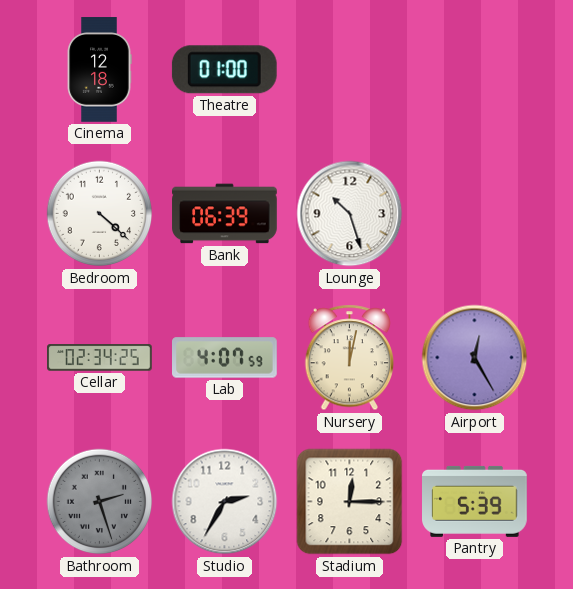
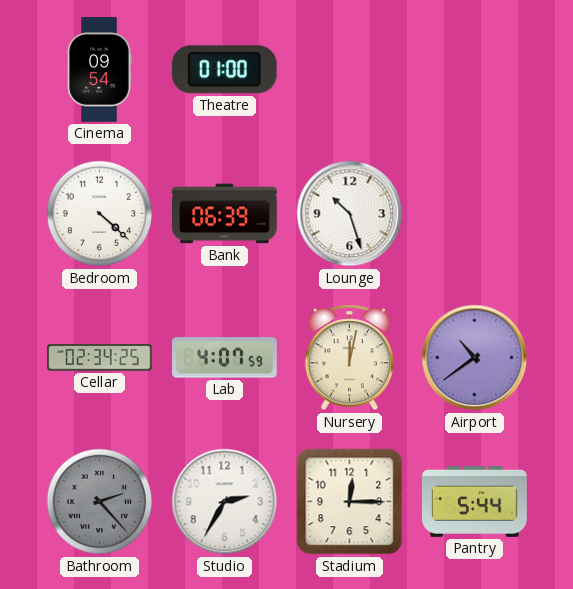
Cinema: 12:18 -> 09:54 (99, 70)
Airport: 12:25 -> 10:39 (475, 358)
Bathroom: 2:27 -> 2:23 (100, 502)
Pantry: 5:39 -> 5:44 (475, 501)
